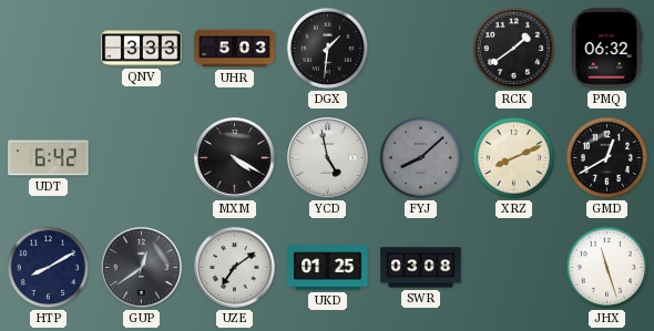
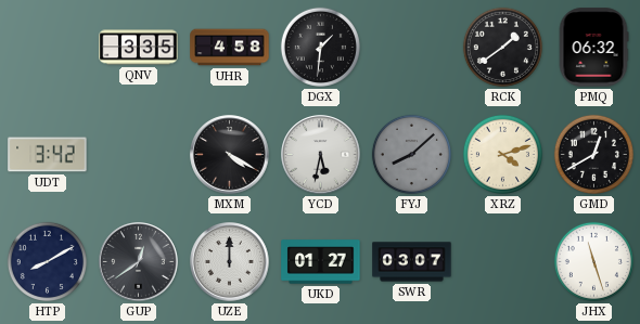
QNV: 3:33 -> 3:35 (139, 48)
UHR: 5:03 -> 4:58 (230, 48)
UDT: 6:42 -> 3:42 (48, 155)
YCD: 4:58 -> 5:32 (321, 155)
XRZ: 8:11 -> 4:12 (502, 154)
UZE: 7:09 -> 12:00 (230, 262)
UKD: 01:25 -> 01:27 (321, 262)
SWR: 03:08 -> 03:07 (412, 262)
